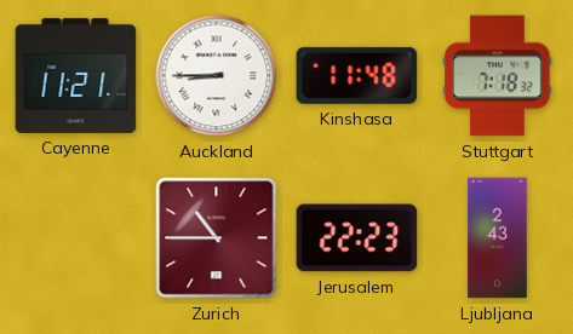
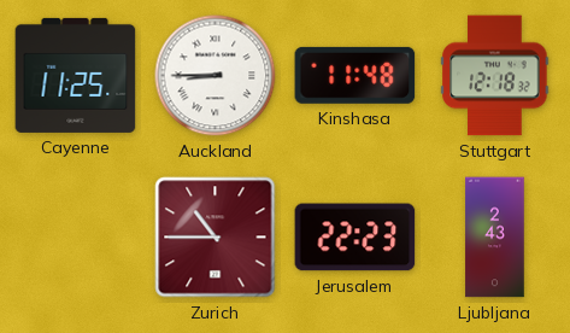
Cayenne: 11:21 -> 11:25 (76, 75)
Stuttgart: 7:18 -> 12:18 (495, 76)
